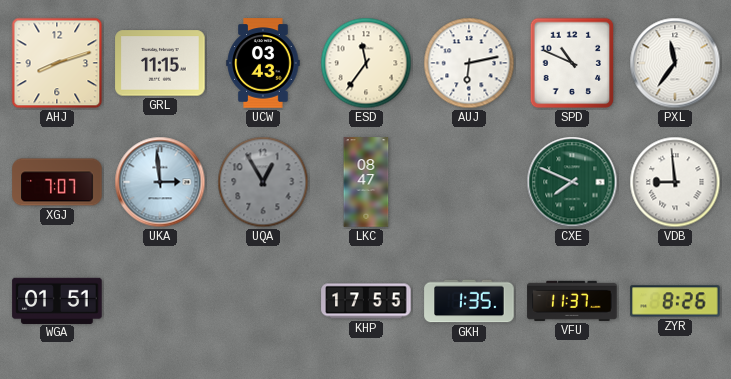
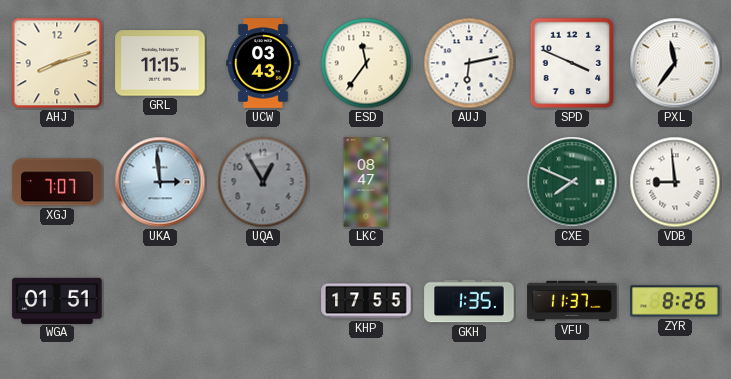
SPD: 10:49 -> 3:49 (572, 63)
